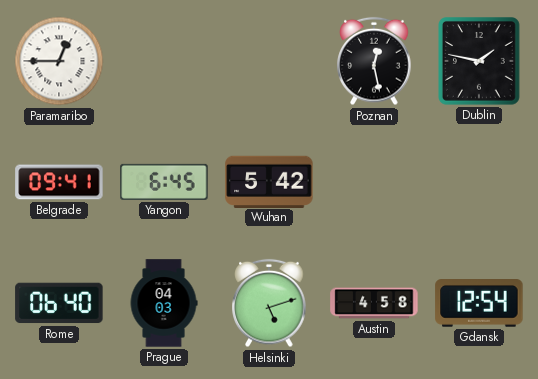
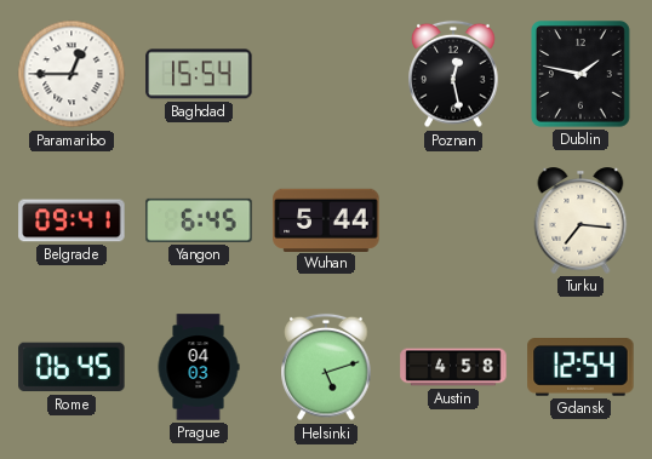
Baghdad: none -> 15:54 (199, 74)
Wuhan: 5:42 -> 5:44 (326, 219)
Turku: none -> 7:16 (580, 220)
Rome: 06:40 -> 06:45 (72, 367)
